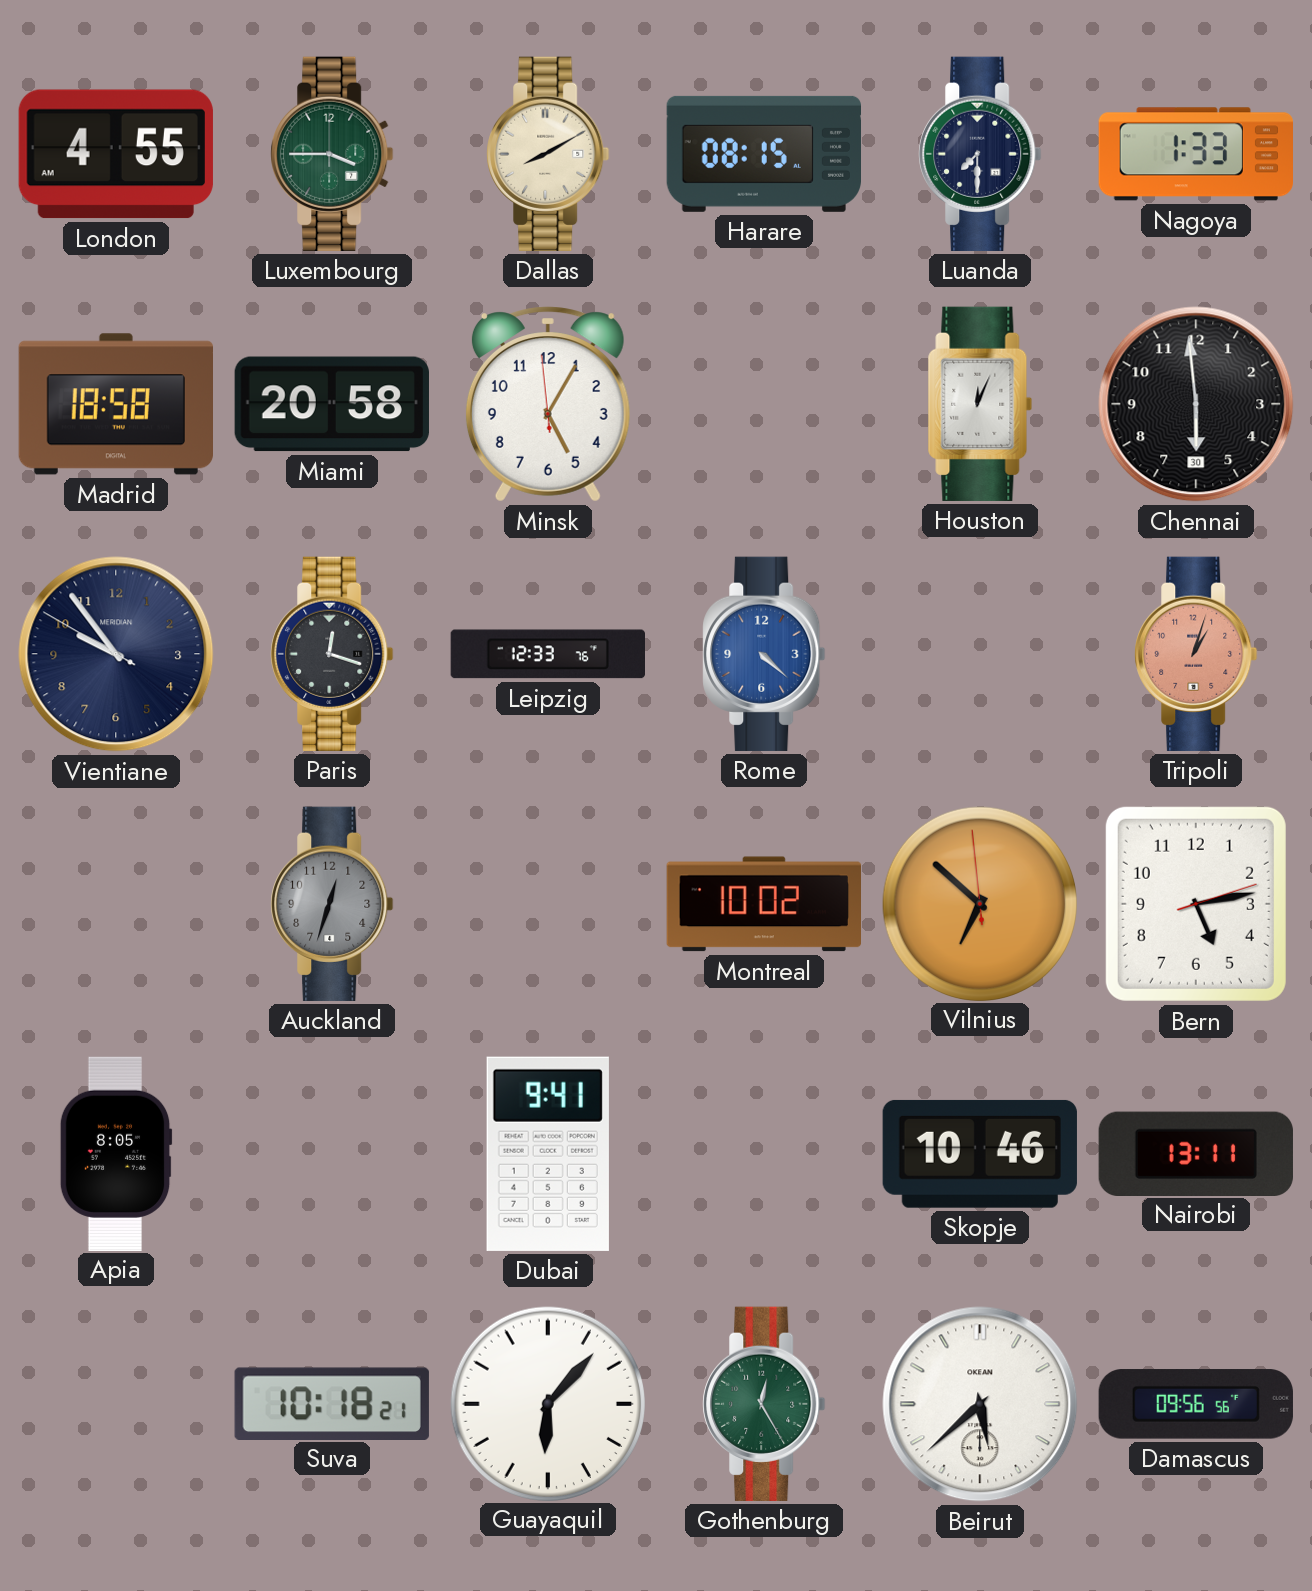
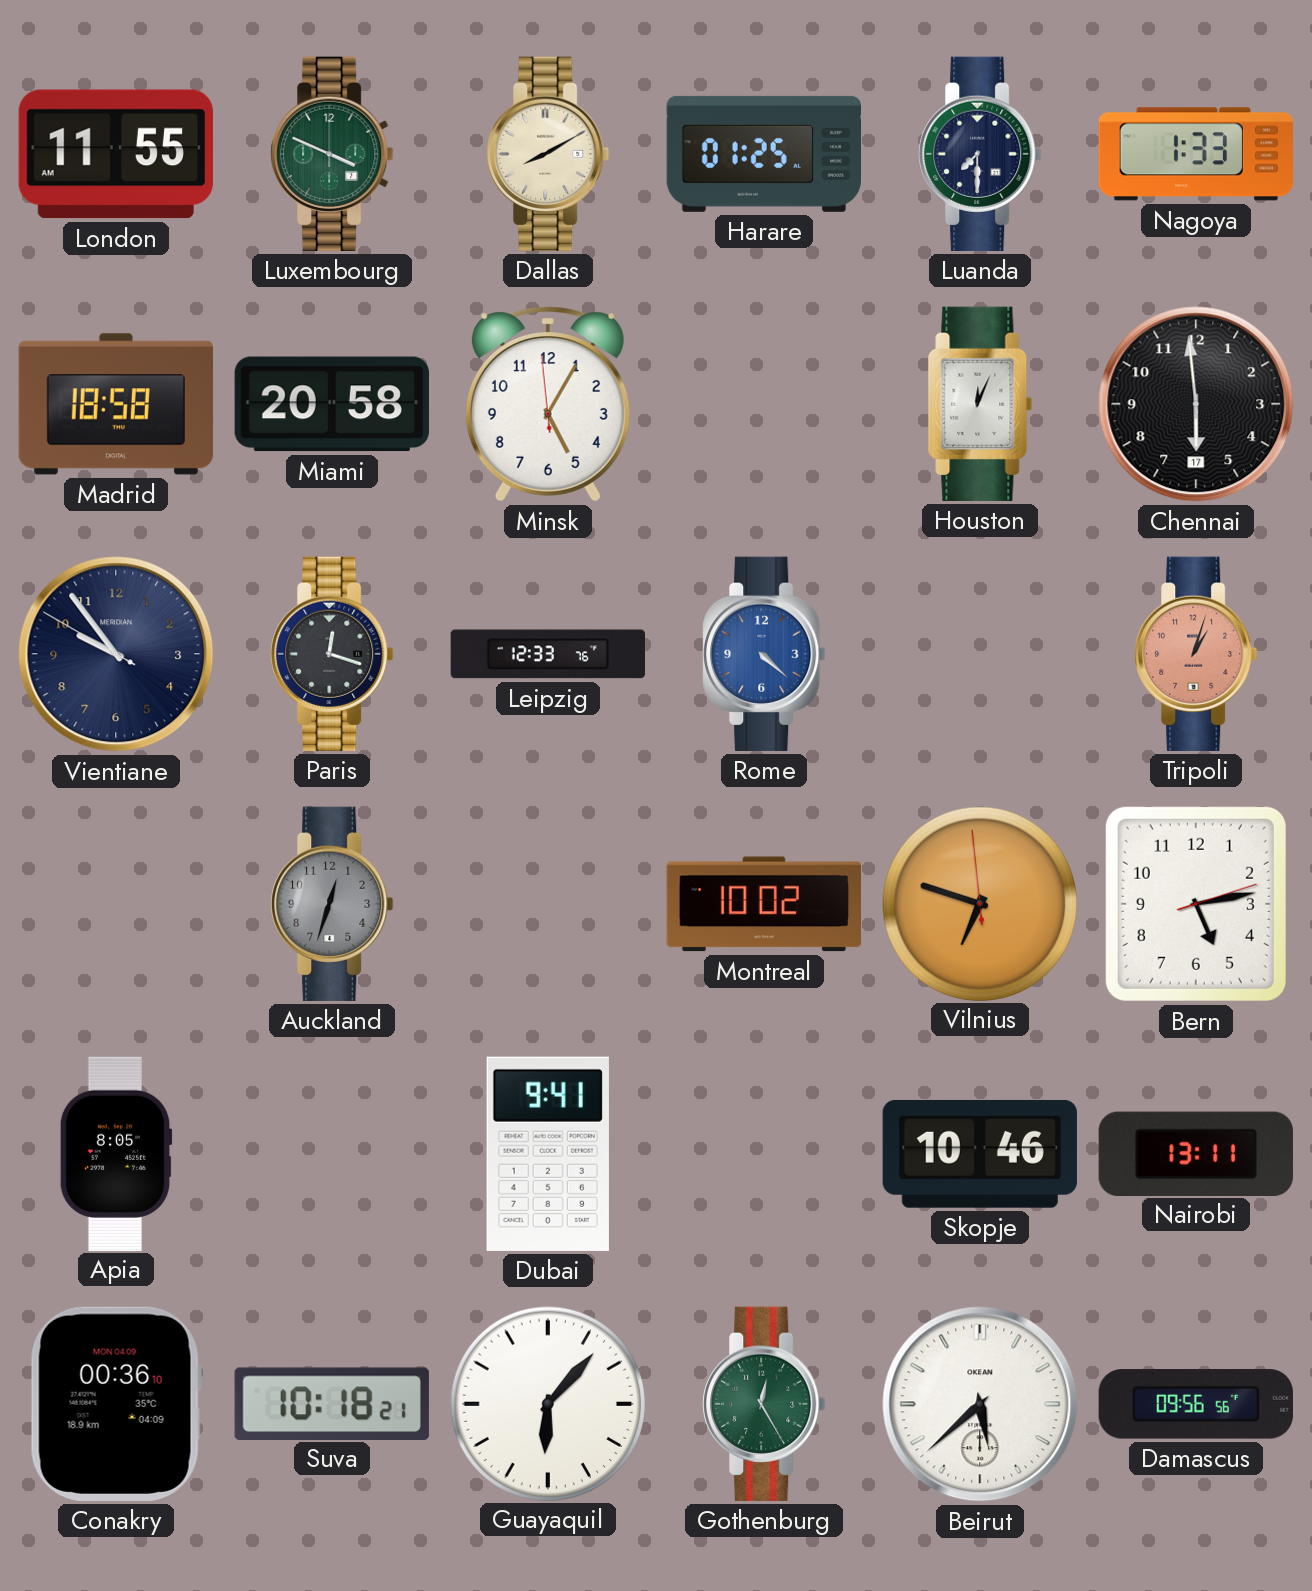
London: 4:55 -> 11:55 (116, 154)
Luxembourg: 3:45 -> 3:49 (332, 154)
Harare: 08:15 -> 01:25 (763, 154)
Chennai date: 30 -> 17 (1196, 404)
Vilnius: 6:51 -> 6:47 (979, 903)
Conakry: none -> 00:36 (116, 1404)
